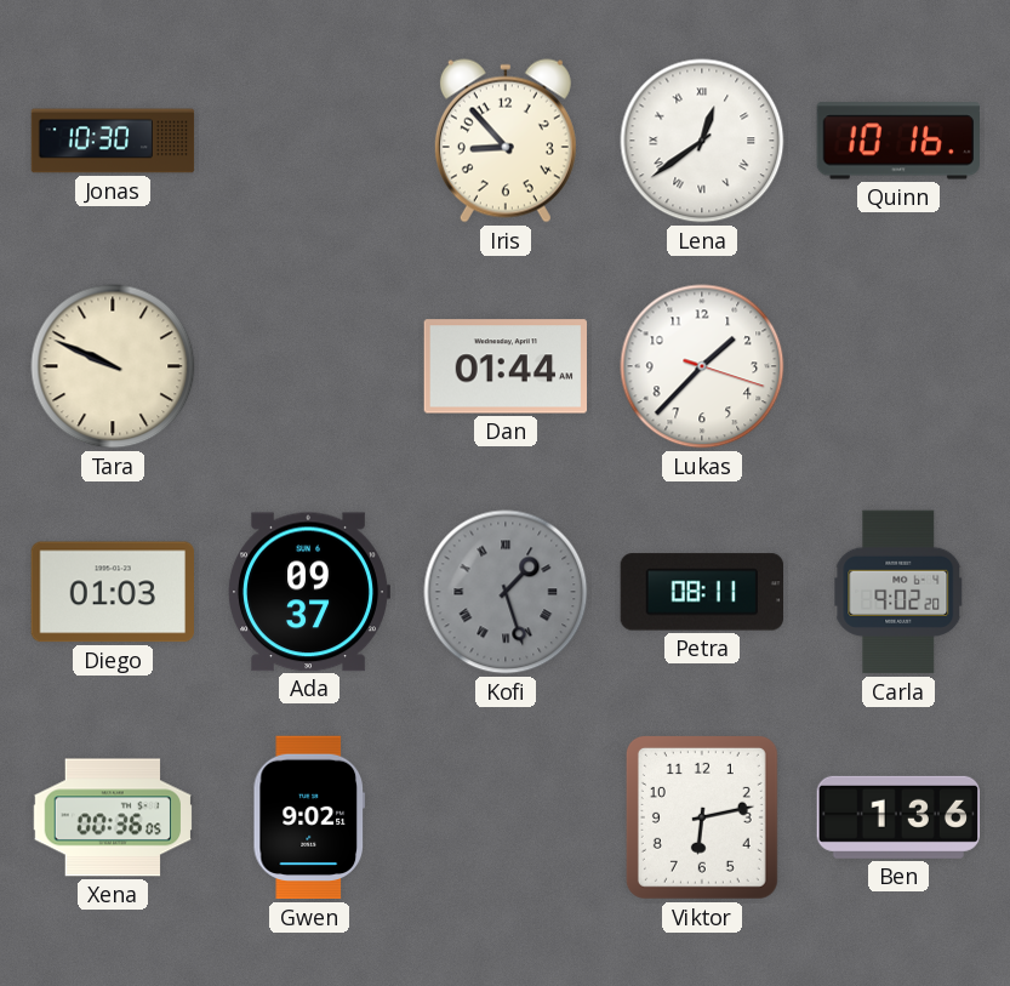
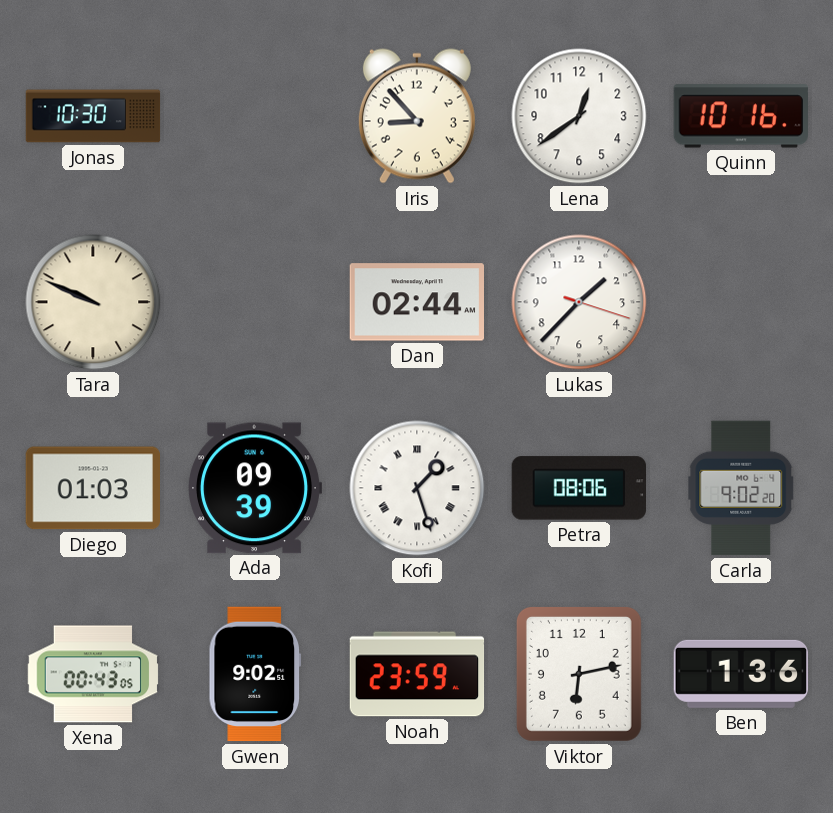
Lena numerals: Roman -> Arabic (579, 116)
Dan: 01:44 -> 02:44 (416, 302)
Ada: 09:37 -> 09:39 (255, 488)
Kofi dial: grey -> white (417, 488)
Petra: 08:11 -> 08:06 (578, 488)
Xena: 00:36 -> 00:43 (93, 674)
Noah: none -> 23:59 (417, 674)
